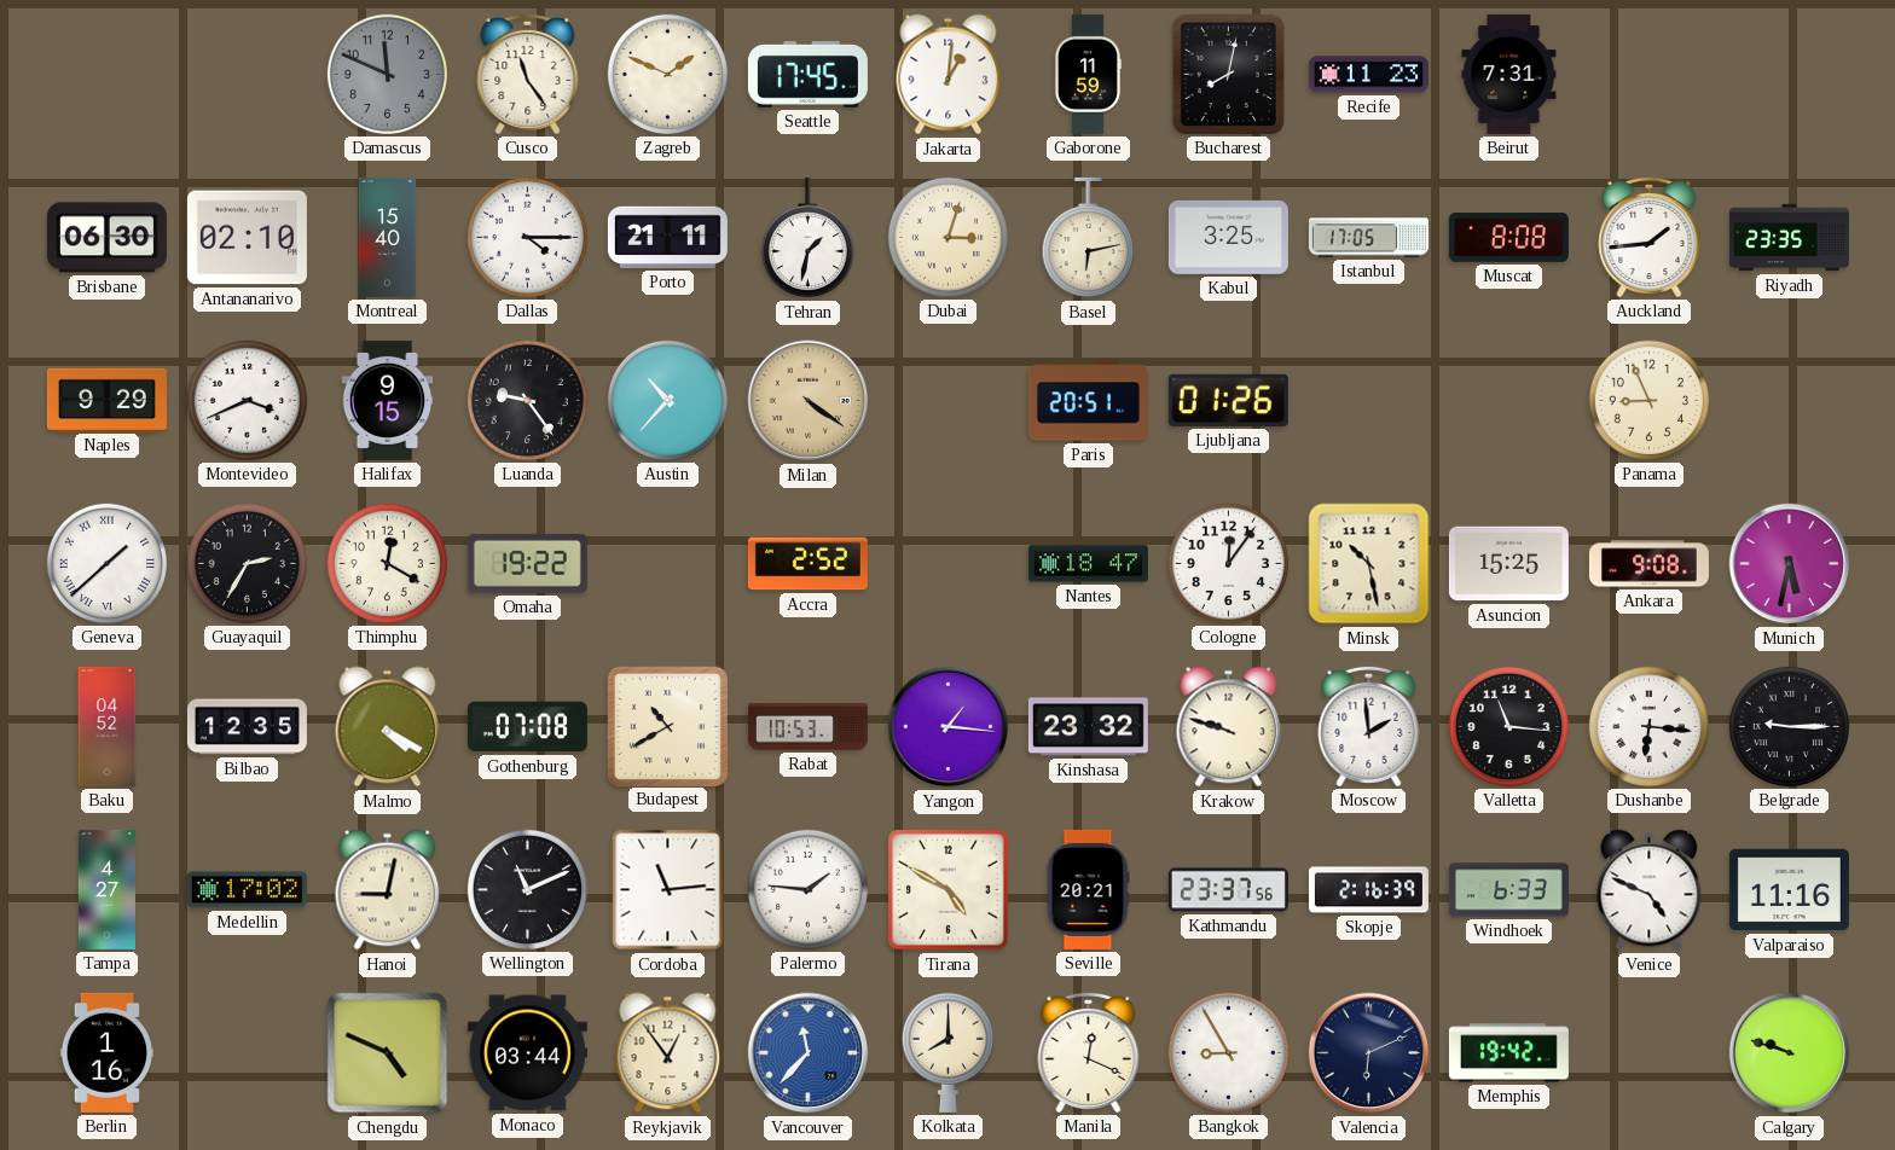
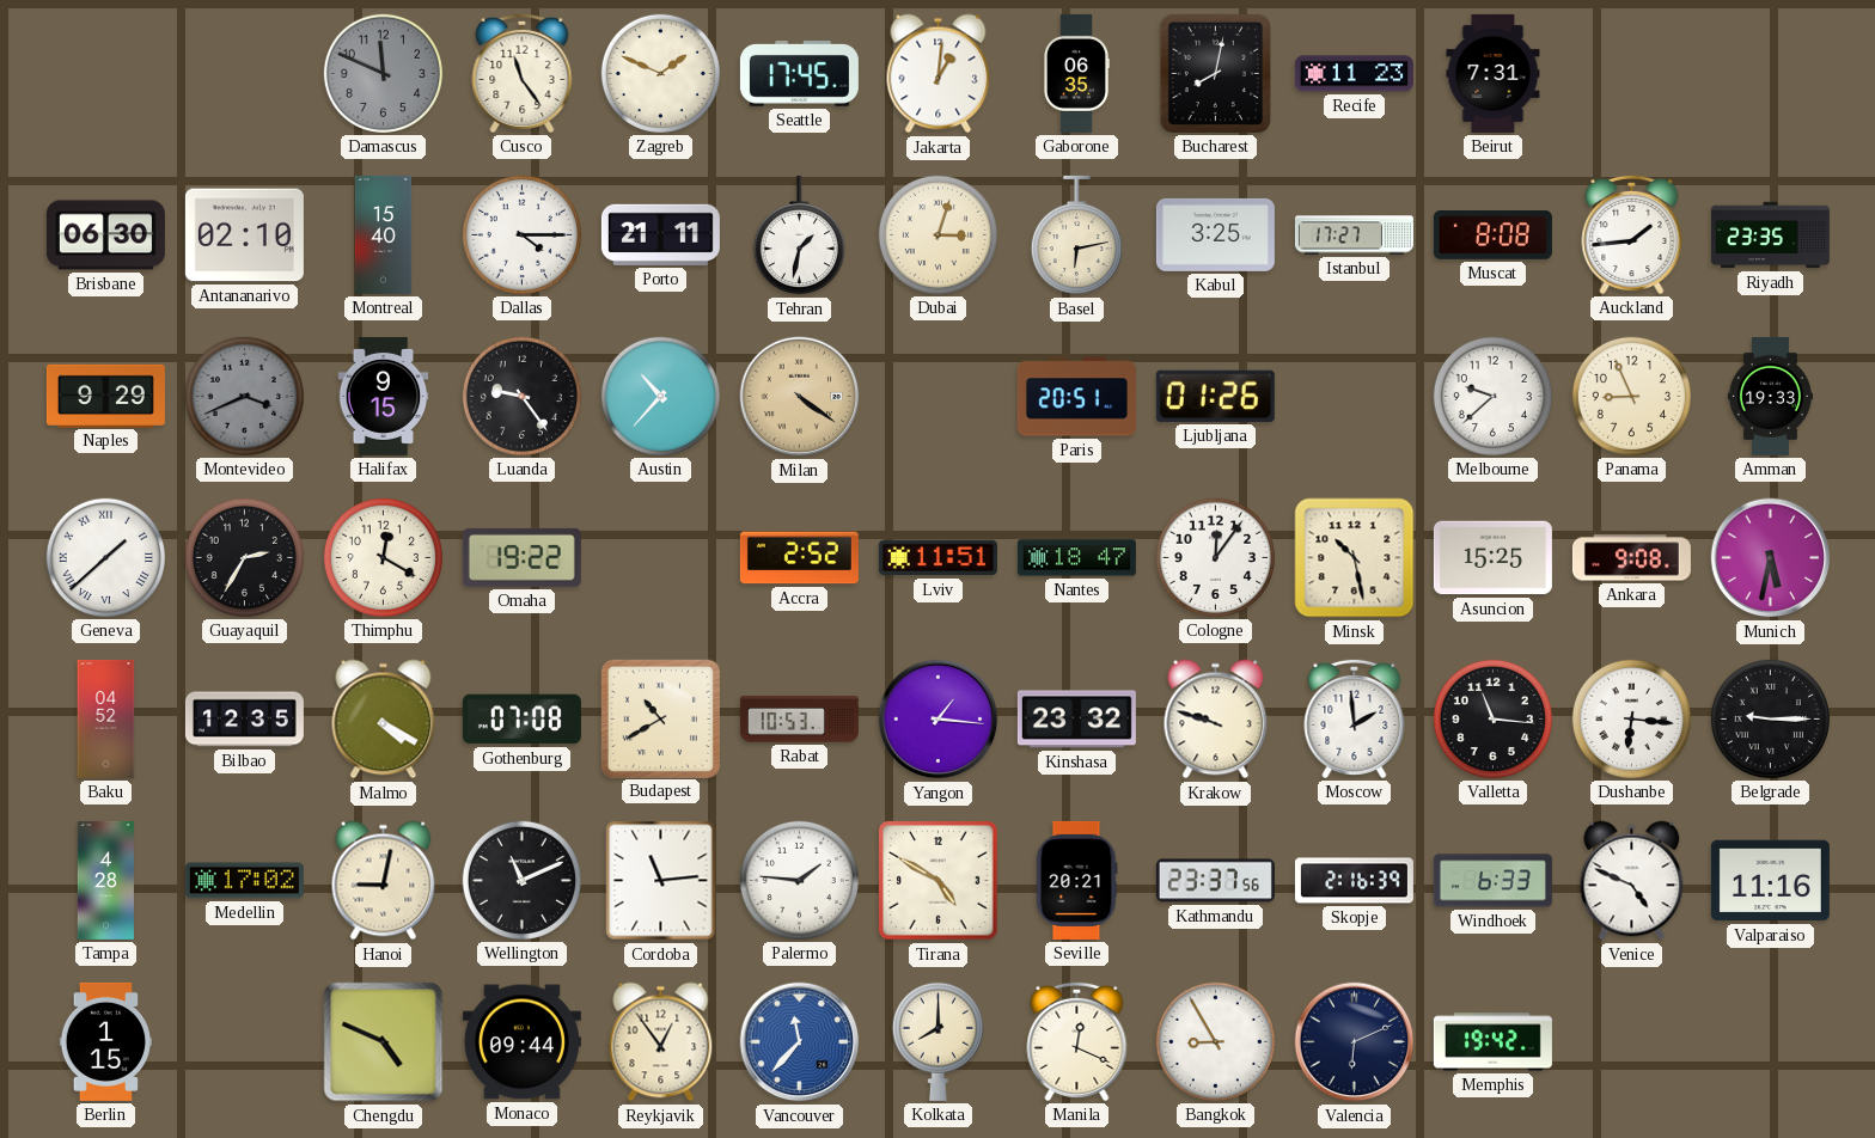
Gaborone: 11:59 -> 06:35 (1075, 73)
Istanbul: 17:05 -> 17:27 (1354, 235)
Montevideo dial: white -> grey (244, 396)
Melbourne: none -> 9:38 (1492, 396)
Amman: none -> 19:33 (1770, 396)
Lviv: none -> 11:51 (937, 558)
Tampa: 4:27 -> 4:28 (105, 880)
Berlin: 1:16 -> 1:15 (106, 1041)
Monaco: 03:44 -> 09:44 (521, 1042)
Calgary: 9:48 -> none (1790, 1053)
